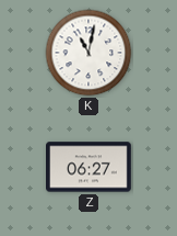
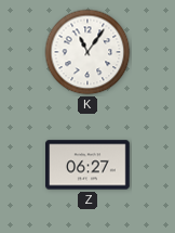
K: 11:02 -> 11:06 (87, 52)
